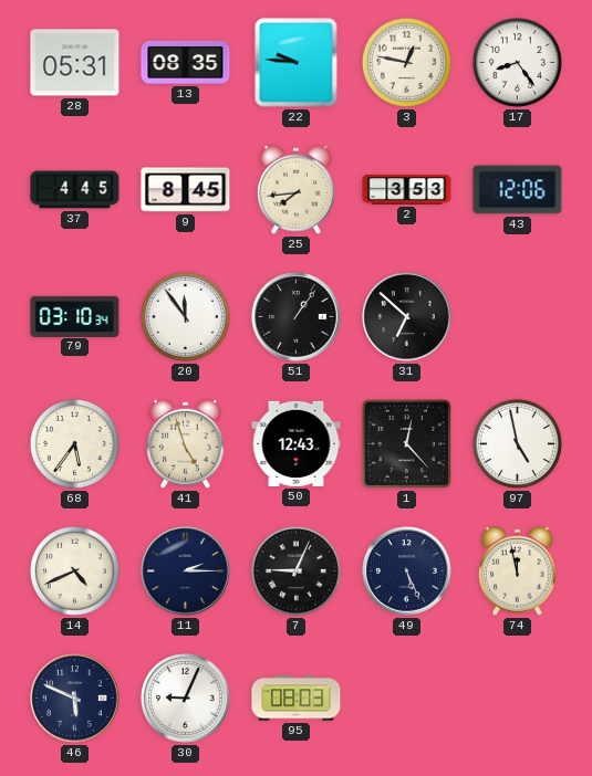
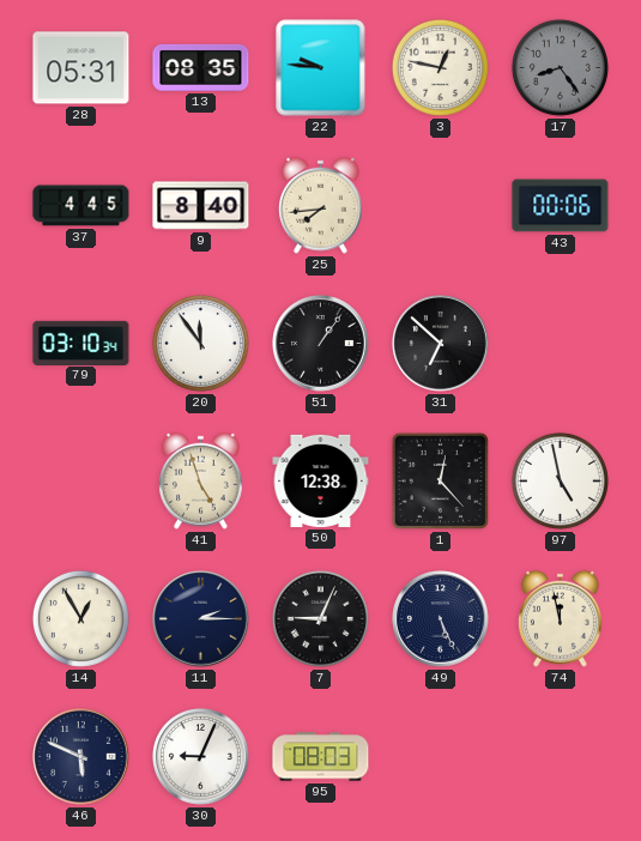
17 dial: white -> grey (560, 67)
9: 8:45 -> 8:40 (201, 206)
2: 3:53 -> none (407, 190)
43: 12:06 -> 00:06 (561, 206)
68: 5:36 -> none (74, 443)
50: 12:43 -> 12:38 (321, 480)
14: 4:41 -> 12:55 (80, 618)
